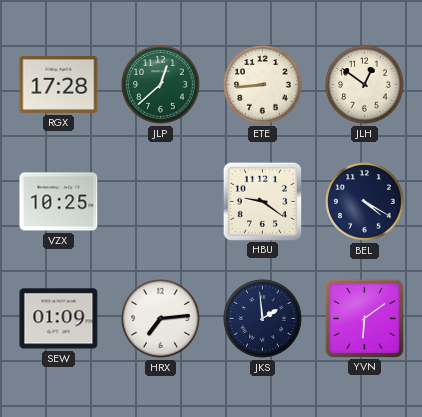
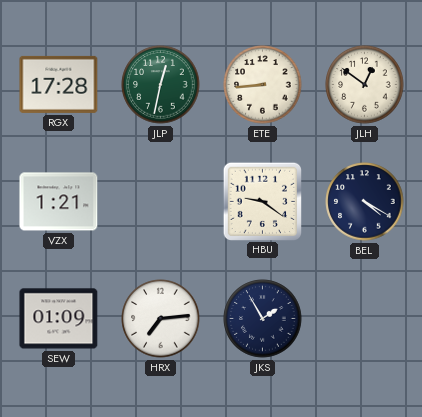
JLP: 12:38 -> 12:32 (161, 85)
VZX: 10:25 -> 1:21 (59, 202)
JKS: 1:59 -> 1:55 (263, 319)
YVN: 6:09 -> none (364, 318)
